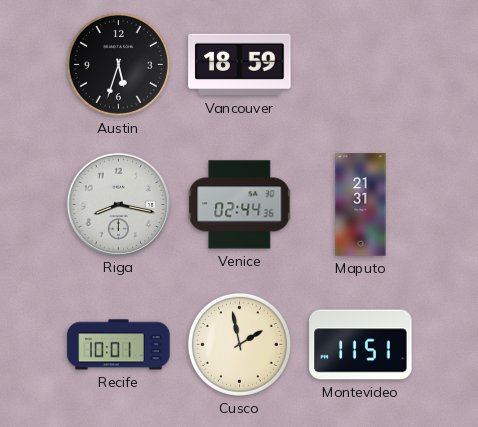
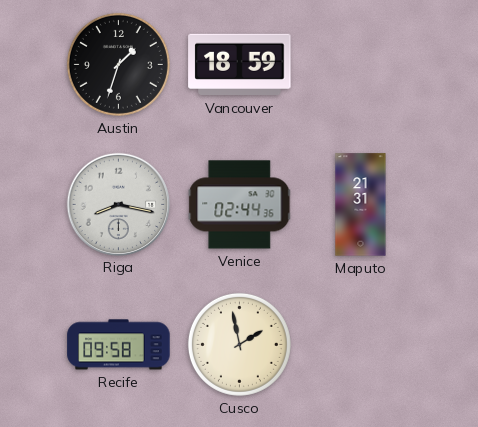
Austin: 5:33 -> 1:33 (118, 64)
Recife: 10:01 -> 09:58 (119, 345)
Montevideo: 11:51 -> none (361, 345)
